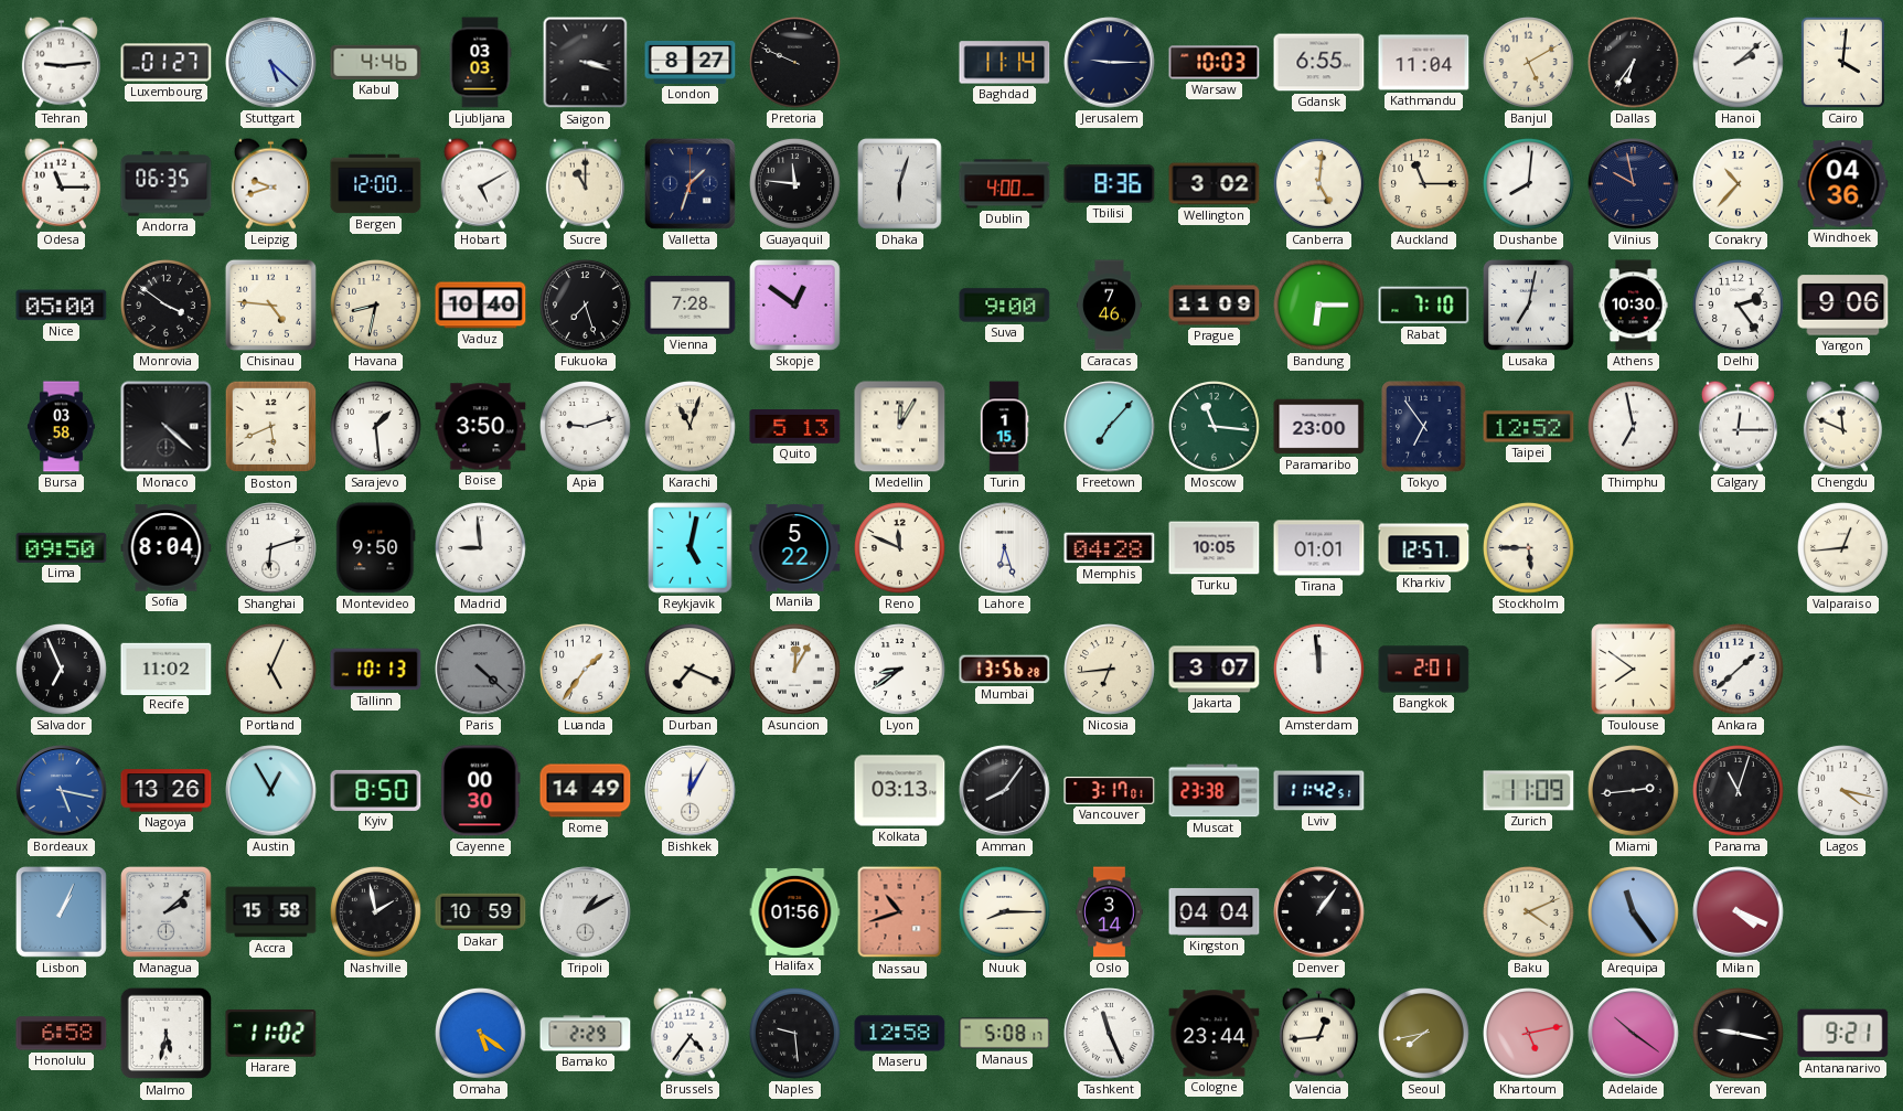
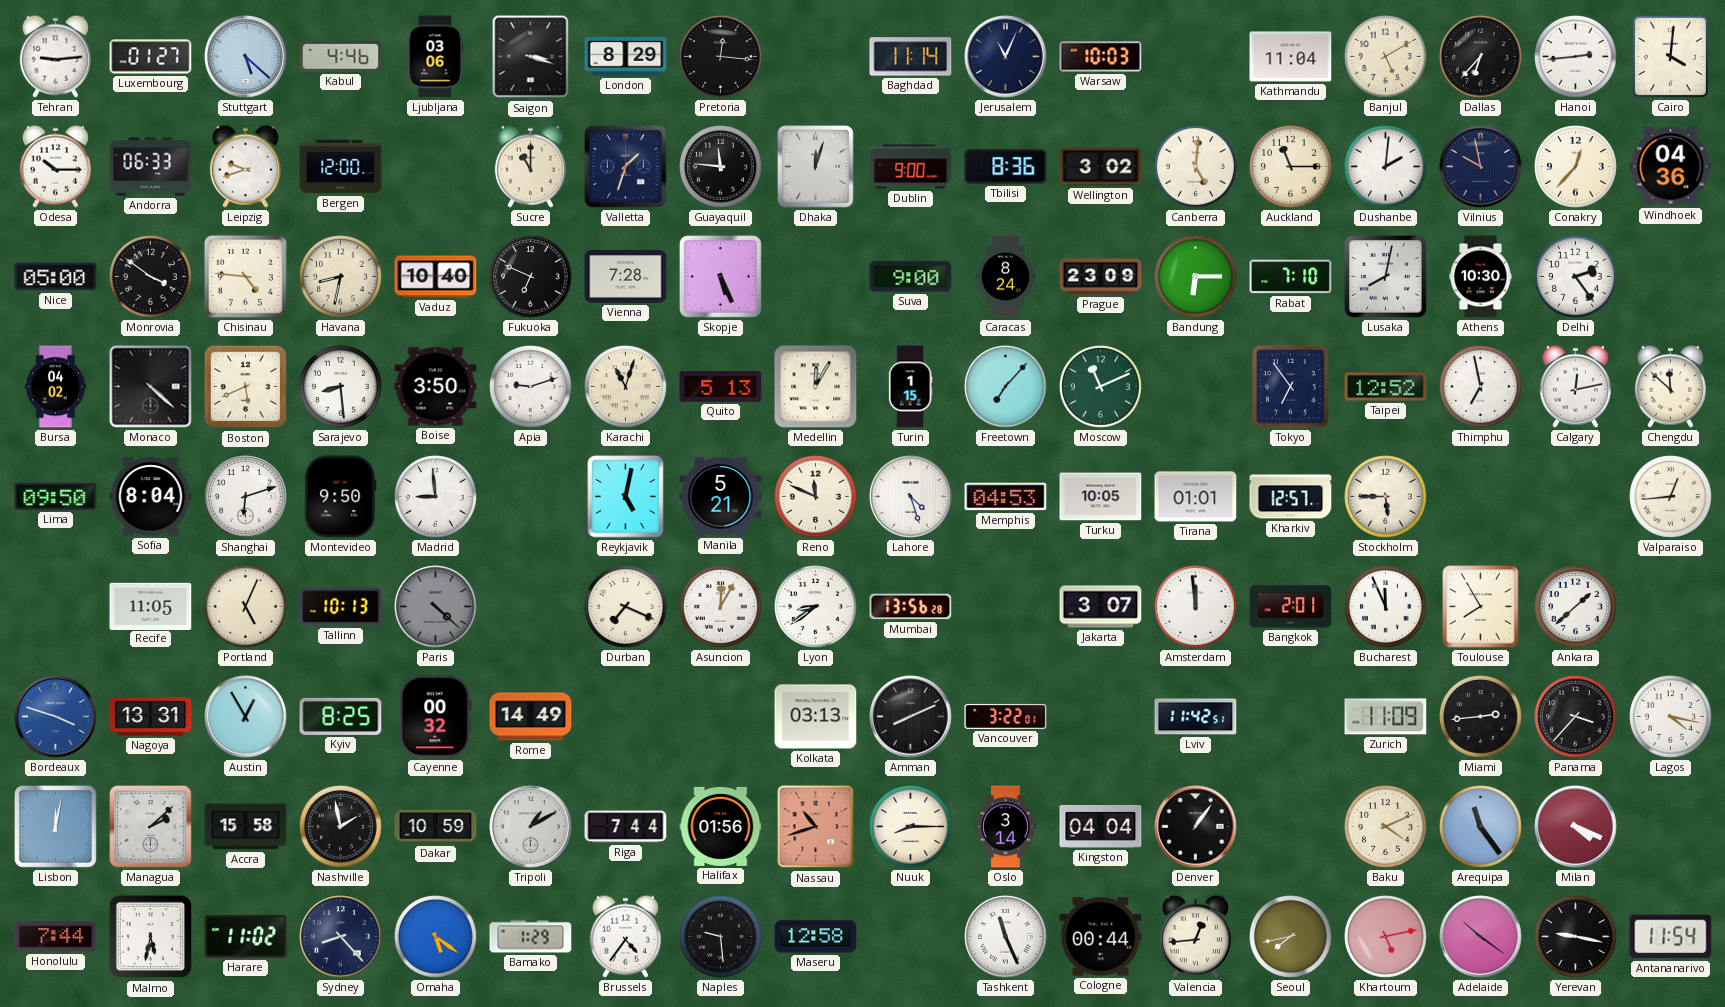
Ljubljana: 03:03 -> 03:06 (435, 57)
London: 8:27 -> 8:29 (626, 56)
Pretoria: 9:49 -> 12:16 (721, 57)
Jerusalem: 9:15 -> 11:04 (1006, 57)
Gdansk: 6:55 -> none (1319, 63)
Dallas: 6:36 -> 6:37 (1481, 57)
Hanoi: 2:08 -> 2:44 (1576, 57)
Odesa: 11:15 -> 10:15 (55, 166)
Andorra: 06:35 -> 06:33 (151, 167)
Hobart: 5:10 -> none (480, 183)
Dhaka: 6:03 -> 12:03 (816, 167)
Dublin: 4:00 -> 9:00 (911, 167)
Dushanbe: 8:01 -> 2:01 (1386, 167)
Conakry: 10:37 -> 12:37 (1576, 167)
Fukuoka: 7:27 -> 6:49 (531, 277)
Skopje: 12:51 -> 5:26 (721, 277)
Caracas: 7:46 -> 8:24 (1005, 277)
Prague: 11:09 -> 23:09 (1101, 277)
Lusaka: 7:02 -> 8:02 (1386, 277)
Yangon: 9:06 -> none (1843, 306)
Bursa: 03:58 -> 04:02 (55, 387)
Sarajevo: 1:29 -> 8:29 (341, 387)
Moscow: 11:16 -> 11:11 (1101, 387)
Paramaribo: 23:00 -> none (1319, 427)
Calgary: 12:15 -> 12:13 (1575, 386)
Chengdu: 11:49 -> 11:52 (1670, 386)
Manila: 5:22 -> 5:21 (721, 496)
Lahore: 6:27 -> 4:27 (911, 497)
Memphis: 04:28 -> 04:53 (1006, 497)
Salvador: 6:56 -> none (62, 670)
Recife: 11:02 -> 11:05 (151, 606)
Luanda: 1:36 -> none (586, 670)
Nicosia: 6:44 -> none (1110, 670)
Bucharest: none -> 11:56 (1386, 607)
Toulouse: 7:51 -> 7:55 (1481, 607)
Bordeaux: 5:17 -> 3:48 (56, 717)
Nagoya: 13:26 -> 13:31 (151, 717)
Kyiv: 8:50 -> 8:25 (341, 716)
Cayenne: 00:30 -> 00:32 (436, 717)
Bishkek: 12:05 -> none (691, 791)
Amman: 8:06 -> 8:11 (911, 717)
Vancouver: 3:17 -> 3:22 (1006, 716)
Muscat: 23:38 -> none (1215, 791)
Panama: 11:03 -> 3:37 (1576, 717)
Lisbon: 1:04 -> 12:02 (56, 827)
Riga: none -> 7:44 (626, 827)
Honolulu: 6:58 -> 7:44 (56, 937)
Sydney: none -> 8:23 (341, 937)
Bamako: 2:29 -> 1:29 (531, 937)
Manaus: 5:08 -> none (1005, 1034)
Cologne: 23:44 -> 00:44 (1101, 937)
Antananarivo: 9:21 -> 11:54 (1671, 937)
